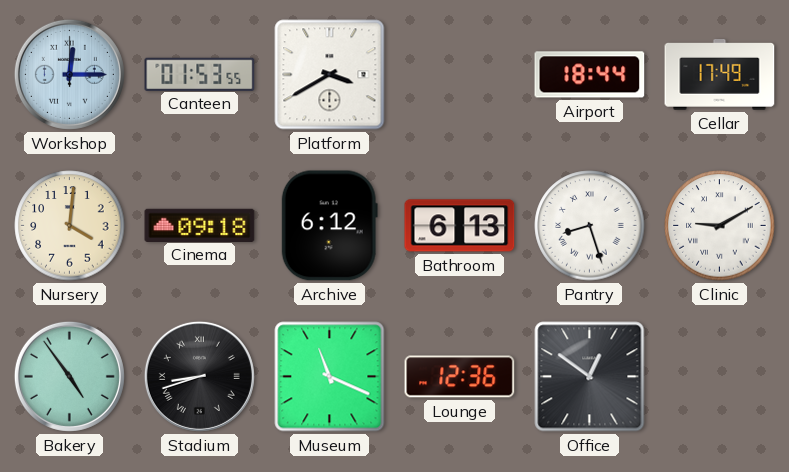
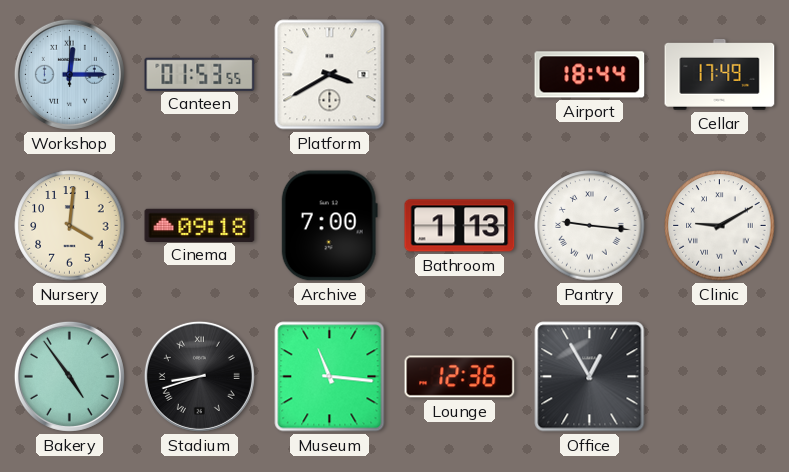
Archive: 6:12 -> 7:00 (329, 226)
Bathroom: 6:13 -> 1:13 (460, 226)
Pantry: 8:27 -> 9:16 (590, 226)
Museum: 11:19 -> 11:16 (330, 377)
Office: 12:51 -> 12:55 (590, 377)
